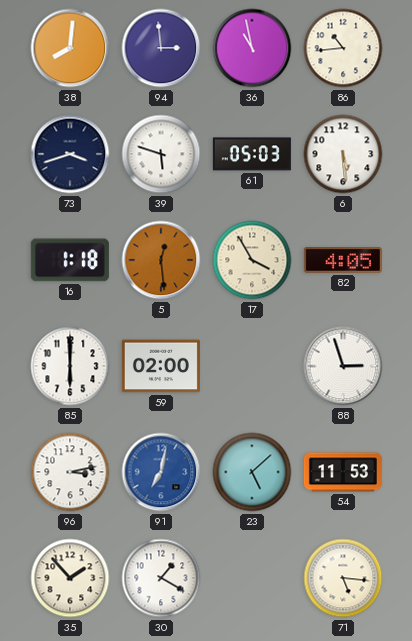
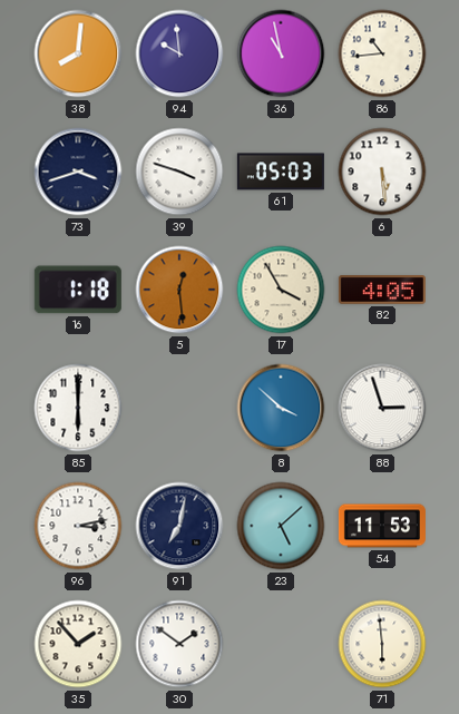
94: 2:59 -> 9:59 (179, 53)
39: 5:48 -> 3:48 (179, 172)
59: 02:00 -> none (161, 366)
8: none -> 3:52 (281, 408)
91 dial: blue -> navy (179, 526)
30: 1:20 -> 1:51 (179, 644)
71: 5:16 -> 5:59 (382, 644)
